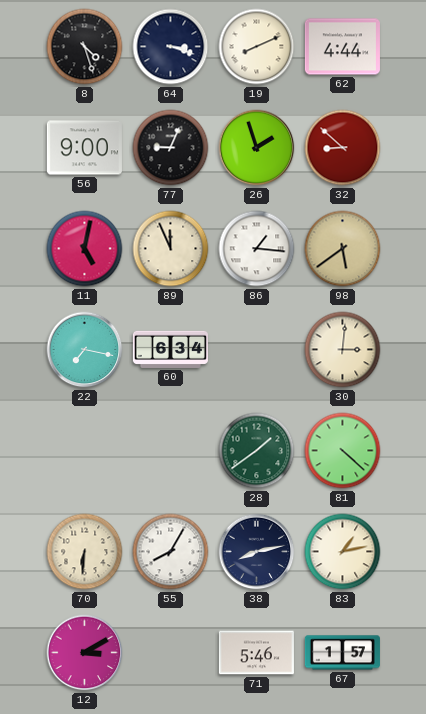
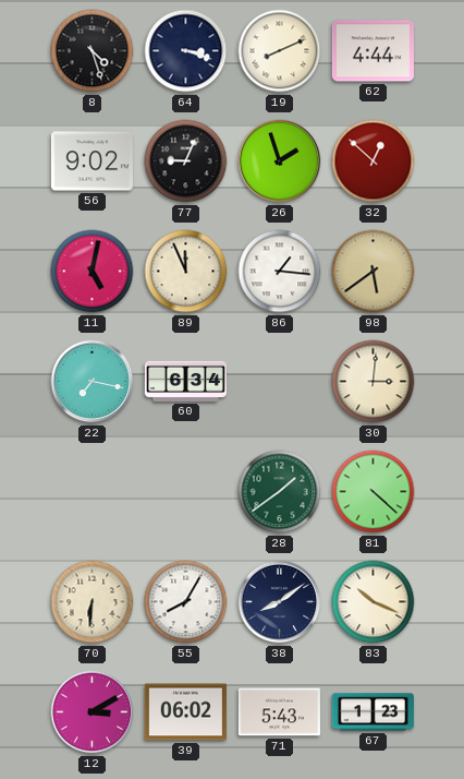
56: 9:00 -> 9:02 (91, 161)
32: 8:52 -> 12:52 (374, 161)
38: 8:13 -> 8:09 (280, 602)
83: 1:13 -> 10:19 (374, 602)
39: none -> 06:02 (185, 712)
71: 5:46 -> 5:43 (279, 712)
67: 1:57 -> 1:23 (373, 712)
